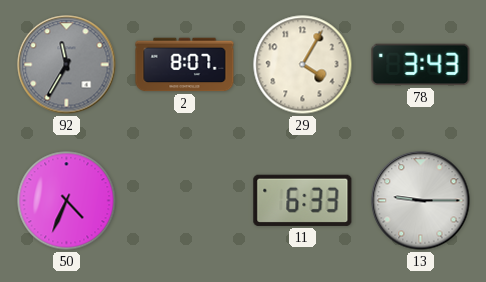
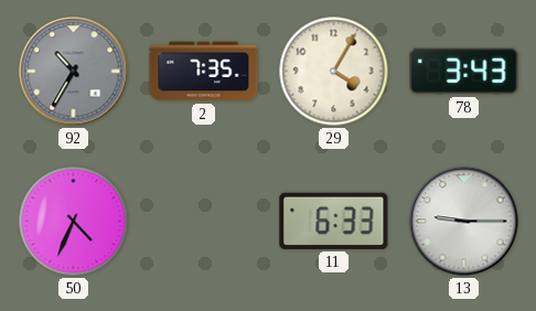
92: 11:35 -> 10:35 (74, 72)
2: 8:07 -> 7:35 (204, 72)
